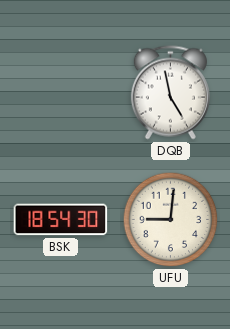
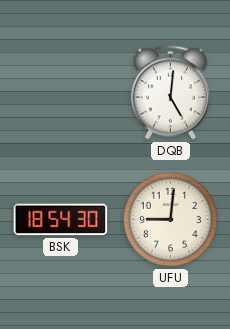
DQB: 4:58 -> 5:01 (170, 93)
